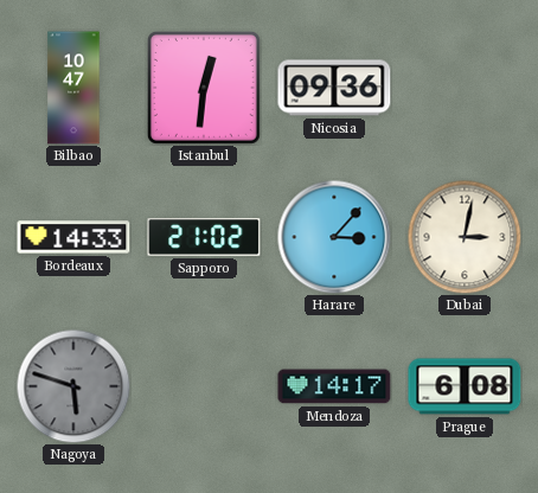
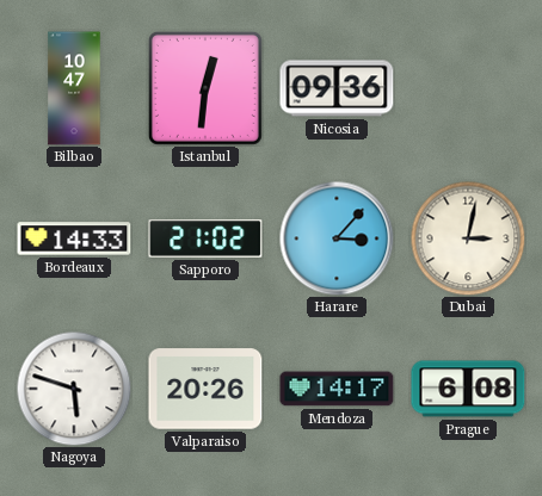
Nagoya dial: grey -> white (74, 389)
Valparaiso: none -> 20:26 (205, 389)
